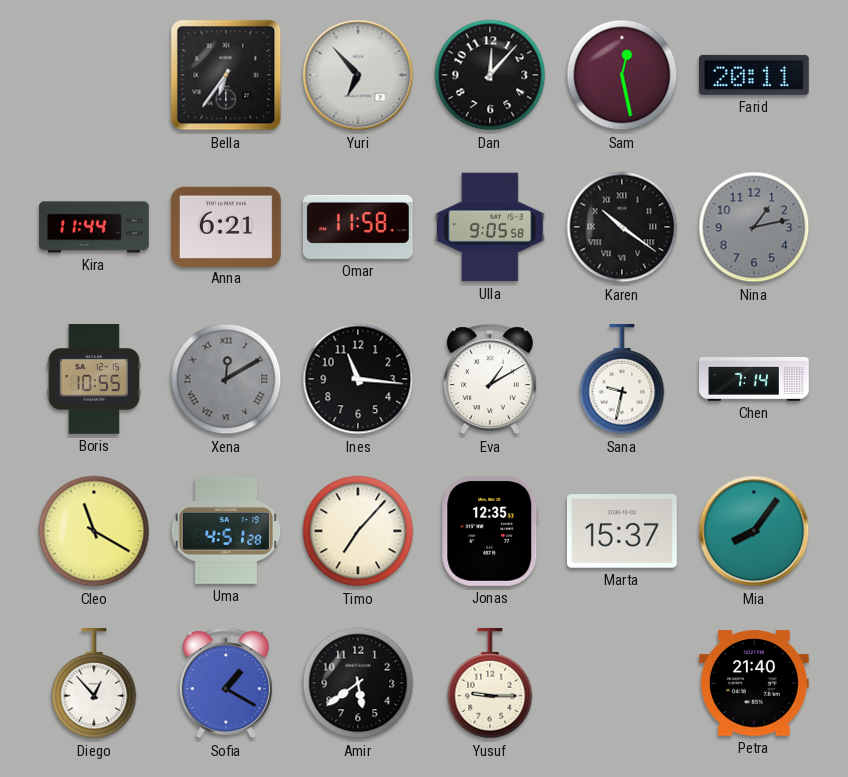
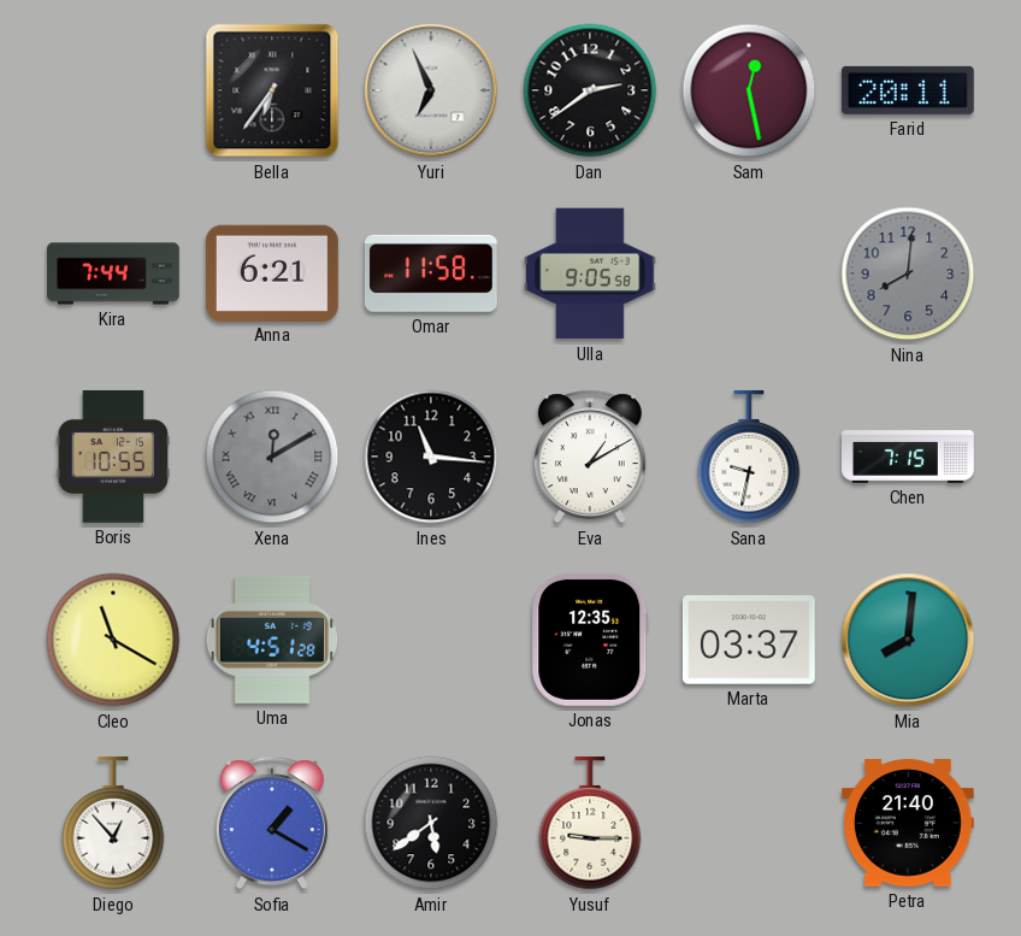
Yuri: 6:53 -> 6:56 (431, 90)
Dan: 12:07 -> 2:39 (590, 90)
Kira: 11:44 -> 7:44 (114, 273)
Karen: 10:21 -> none (622, 227)
Nina: 1:13 -> 8:01 (908, 273)
Chen: 7:14 -> 7:15 (909, 458)
Timo: 7:07 -> none (358, 531)
Marta: 15:37 -> 03:37 (749, 640)
Mia: 8:06 -> 8:01 (908, 640)
